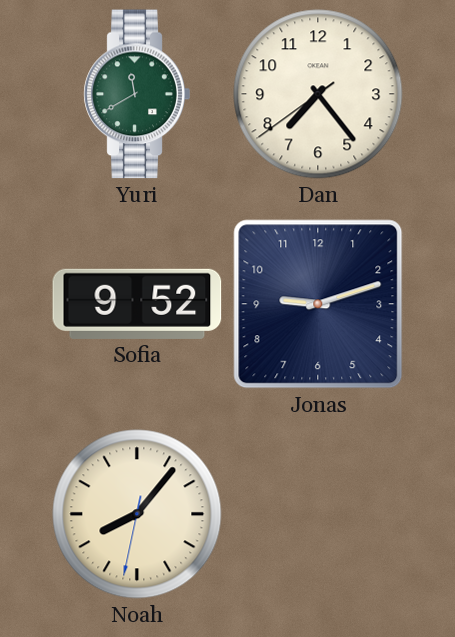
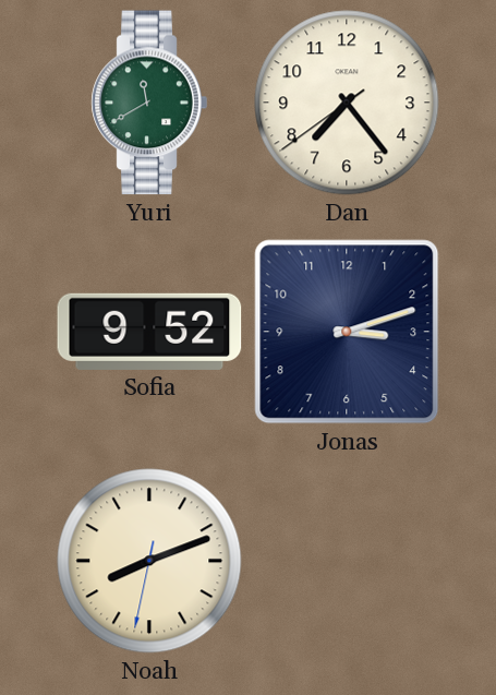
Jonas: 9:12 -> 3:12 (347, 332)
Noah: 8:06 -> 8:11 (149, 561)
